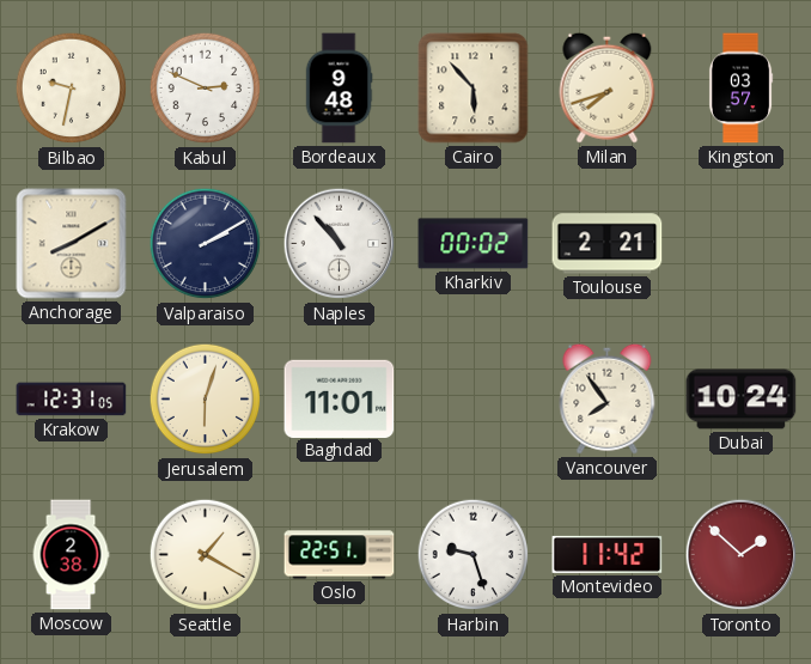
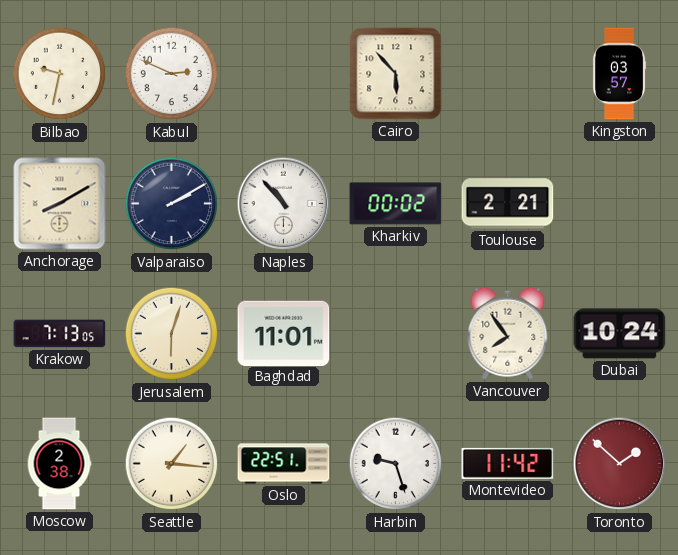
Bordeaux: 9:48 -> none (339, 89)
Milan: 7:42 -> none (608, 87)
Krakow: 12:31 -> 7:13 (60, 334)
Seattle: 1:20 -> 1:16 (172, 464)
